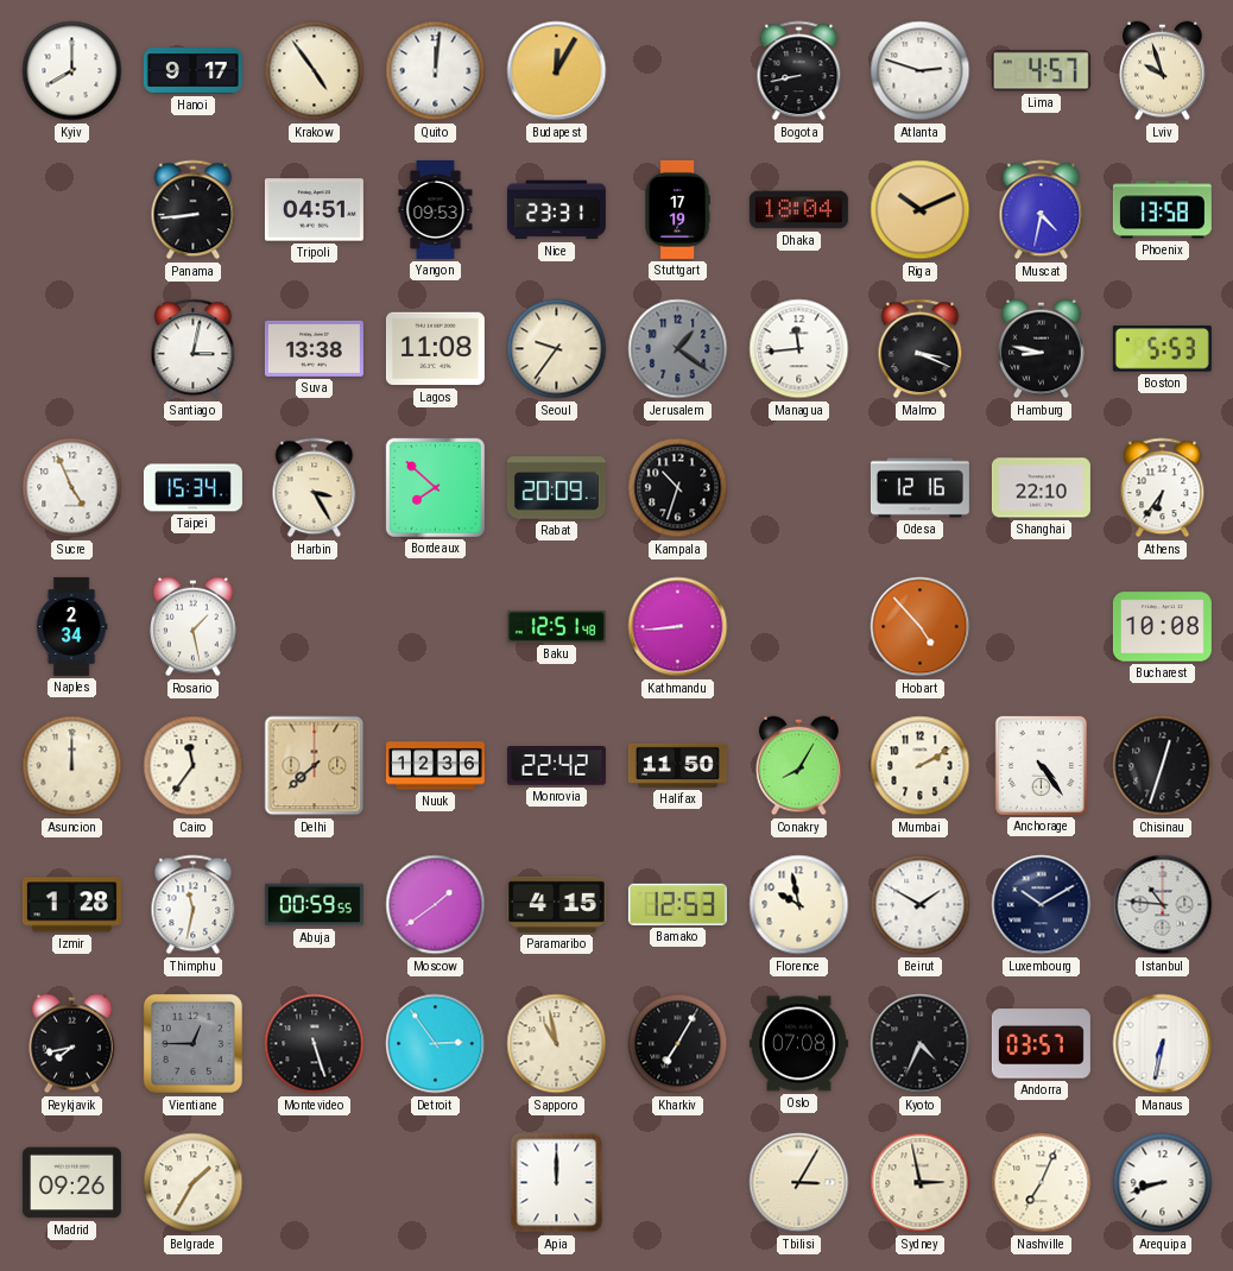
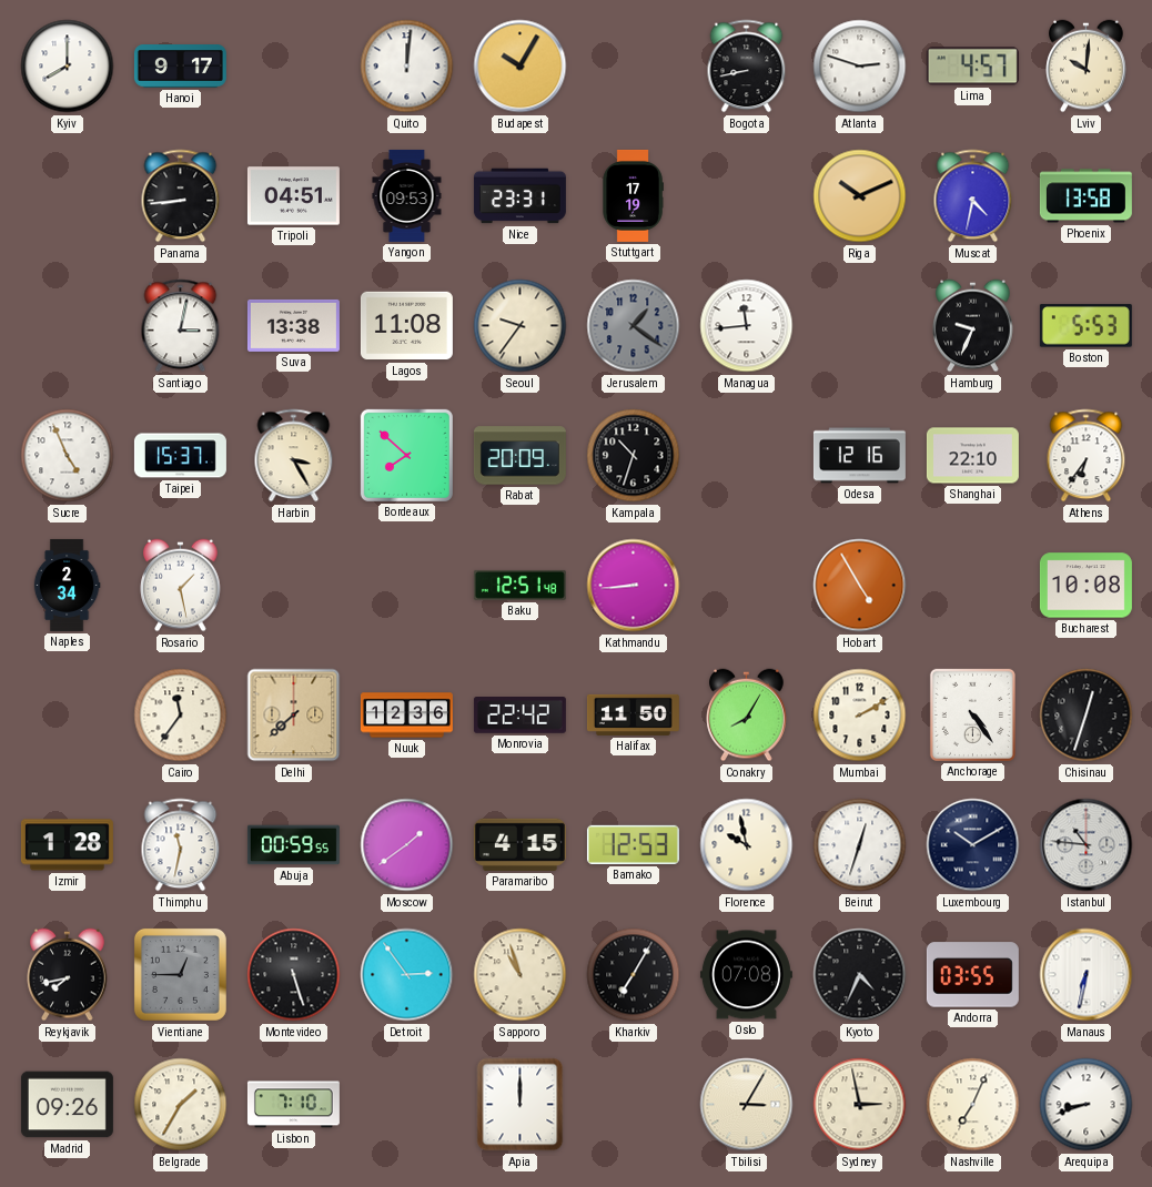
Krakow: 4:54 -> none (315, 71)
Budapest: 12:05 -> 10:05 (521, 67)
Lviv: 9:57 -> 10:01 (1087, 67)
Dhaka: 18:04 -> none (798, 210)
Malmo: 3:19 -> none (921, 349)
Hamburg: 8:47 -> 9:34 (973, 326)
Taipei: 15:34 -> 15:37 (180, 456)
Hobart: 4:53 -> 4:55 (860, 586)
Asuncion: 12:00 -> none (72, 766)
Beirut: 1:50 -> 12:33 (860, 845)
Sapporo: 10:58 -> 10:57 (521, 975)
Andorra: 03:57 -> 03:55 (972, 975)
Lisbon: none -> 7:10 (293, 1105)
